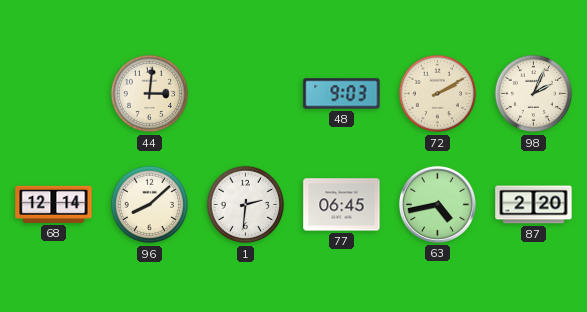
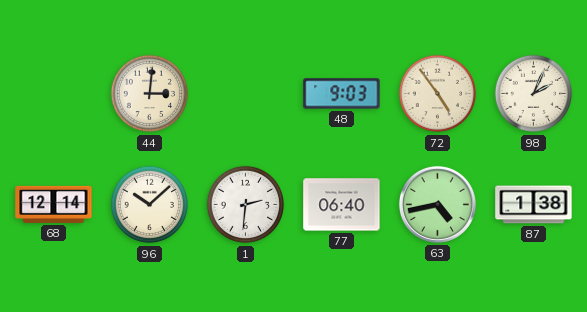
72: 2:10 -> 4:54 (438, 94)
96: 8:08 -> 10:08 (150, 205)
77: 06:45 -> 06:40 (342, 205)
87: 2:20 -> 1:38 (534, 205)
